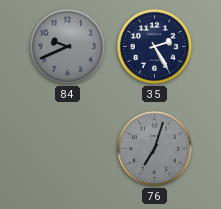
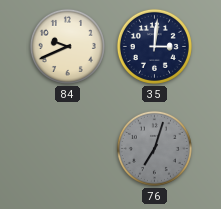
84 dial: grey -> cream (67, 46)
35: 2:25 -> 3:01 (154, 46)
